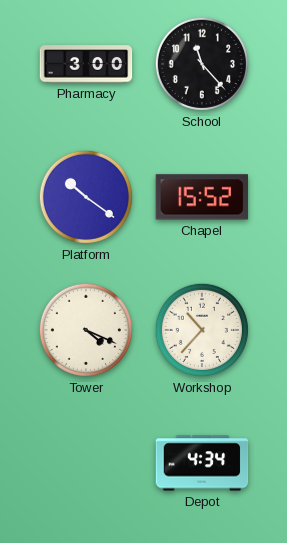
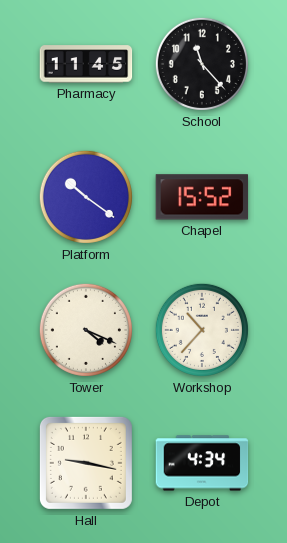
Pharmacy: 3:00 -> 11:45 (86, 64)
Hall: none -> 9:17 (86, 463)
